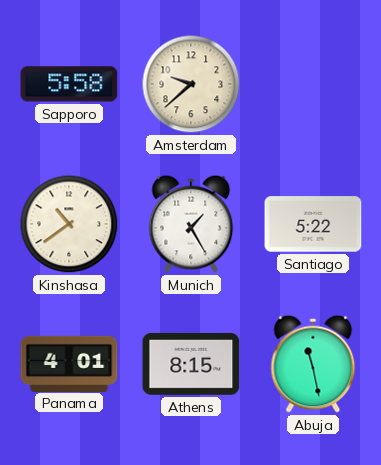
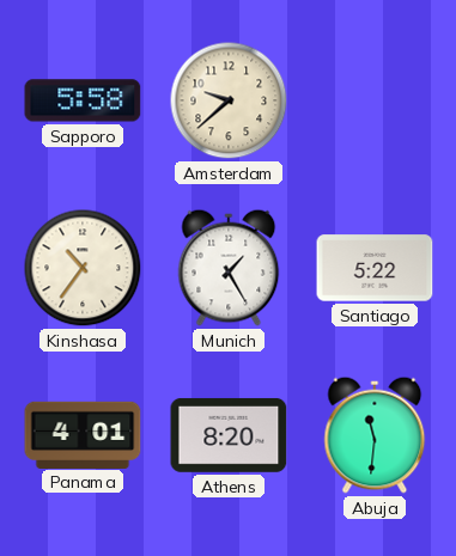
Kinshasa: 10:39 -> 10:36 (83, 268)
Athens: 8:15 -> 8:20 (229, 435)
Abuja: 11:28 -> 11:31 (375, 435)
